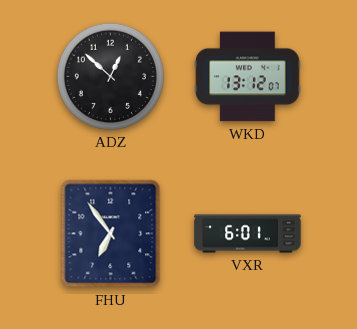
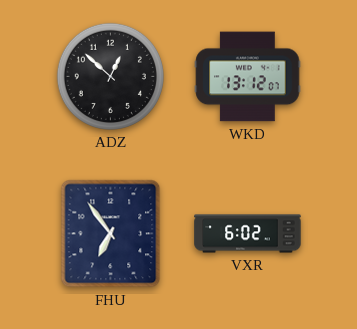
VXR: 6:01 -> 6:02 (248, 234)
